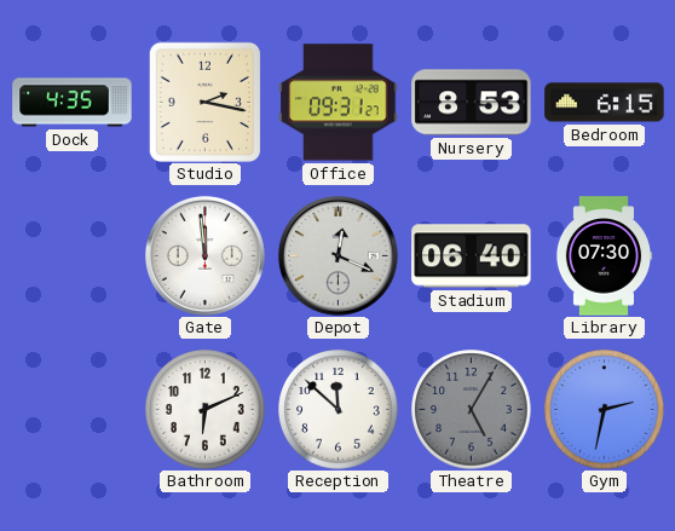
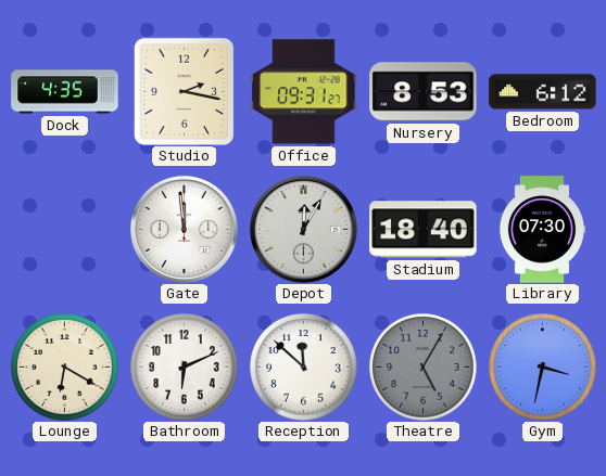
Bedroom: 6:15 -> 6:12 (543, 92)
Depot: 12:19 -> 12:05 (303, 229)
Stadium: 06:40 -> 18:40 (424, 230)
Lounge: none -> 6:20 (65, 368)
Gym: 2:32 -> 3:32 (543, 368)
